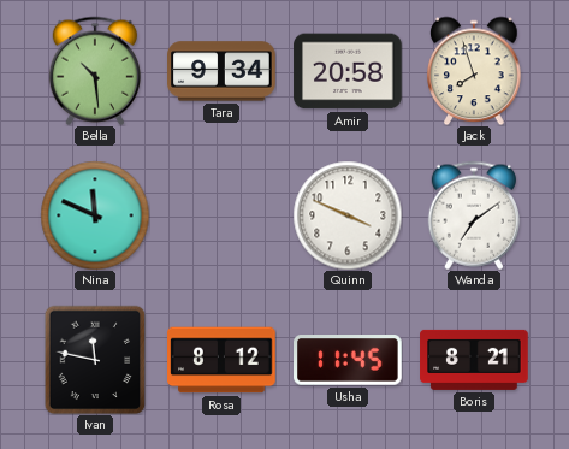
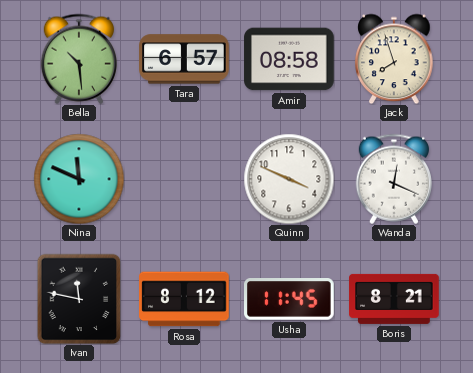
Tara: 9:34 -> 6:57 (184, 59)
Amir: 20:58 -> 08:58 (289, 59)
Wanda: 7:09 -> 12:19 (393, 179)
